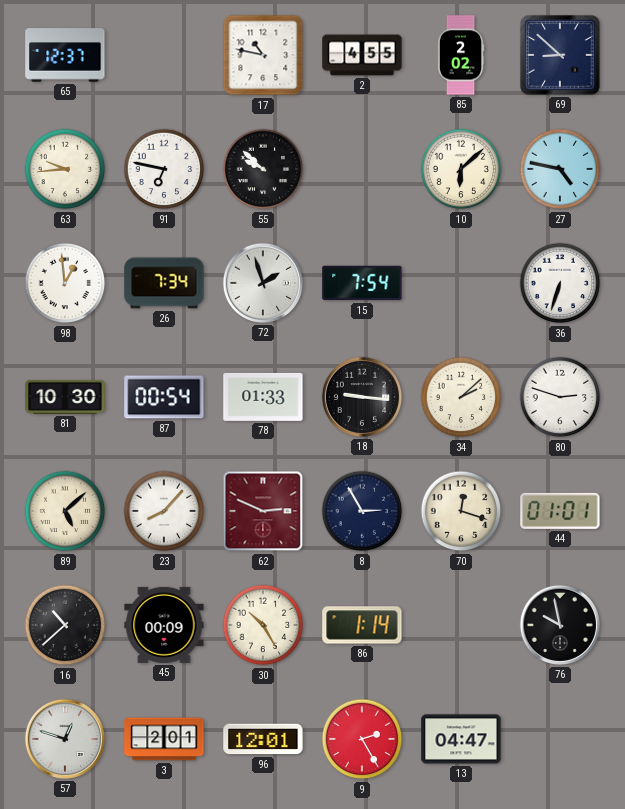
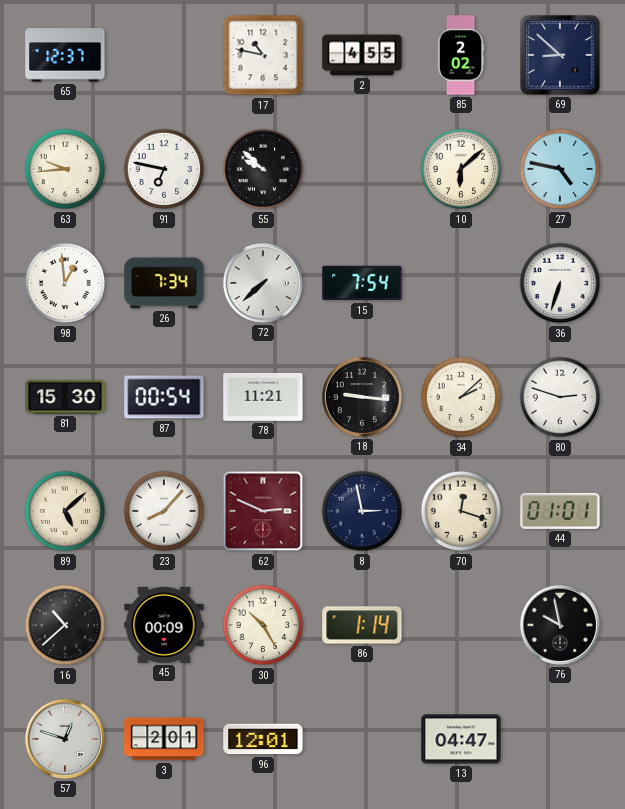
72: 1:57 -> 7:38 (263, 283)
81: 10:30 -> 15:30 (65, 397)
78: 01:33 -> 11:21 (263, 397)
8: 2:55 -> 2:58 (362, 511)
9: 2:25 -> none (362, 739)
